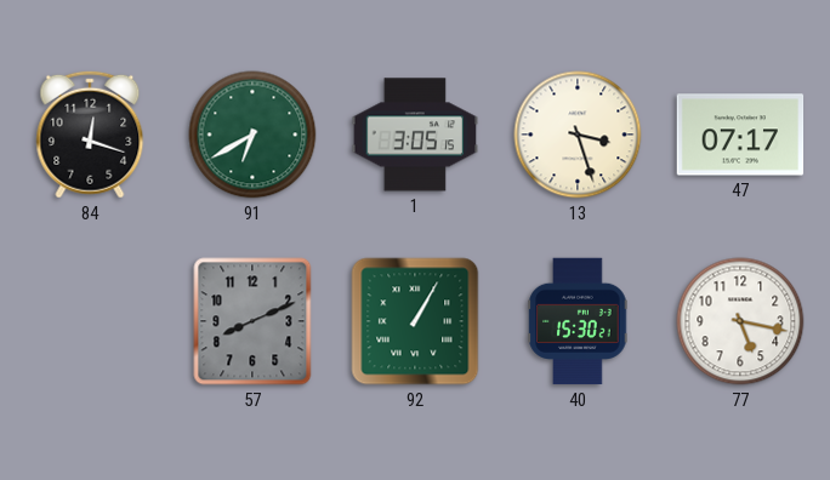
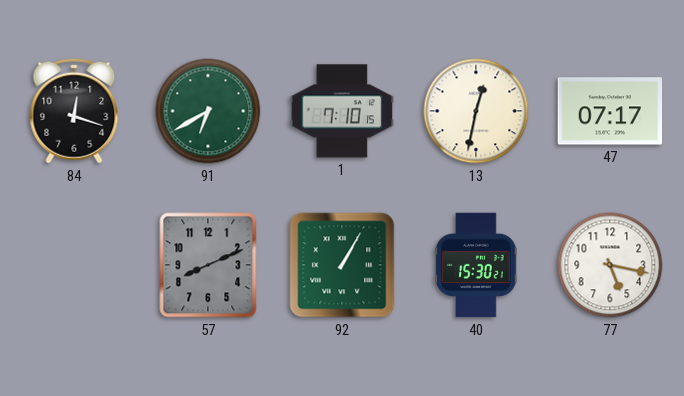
1: 3:05 -> 7:10 (342, 111)
13: 3:27 -> 12:32 (476, 111)
